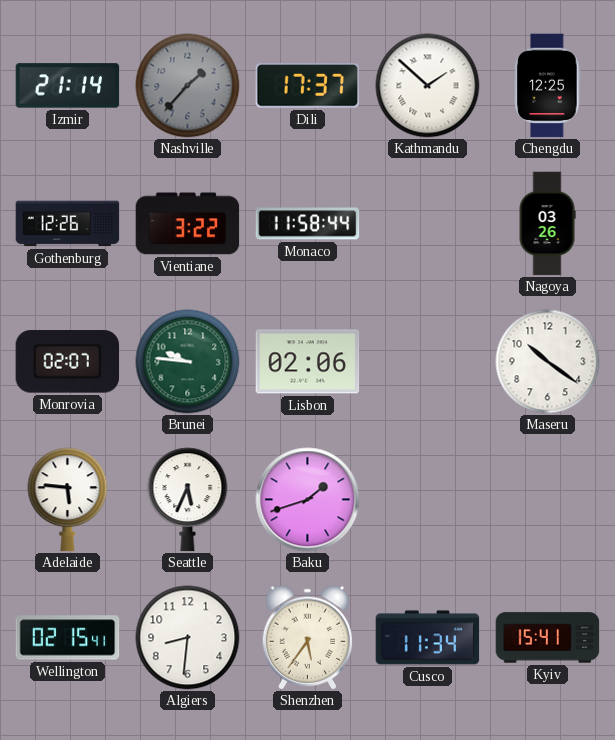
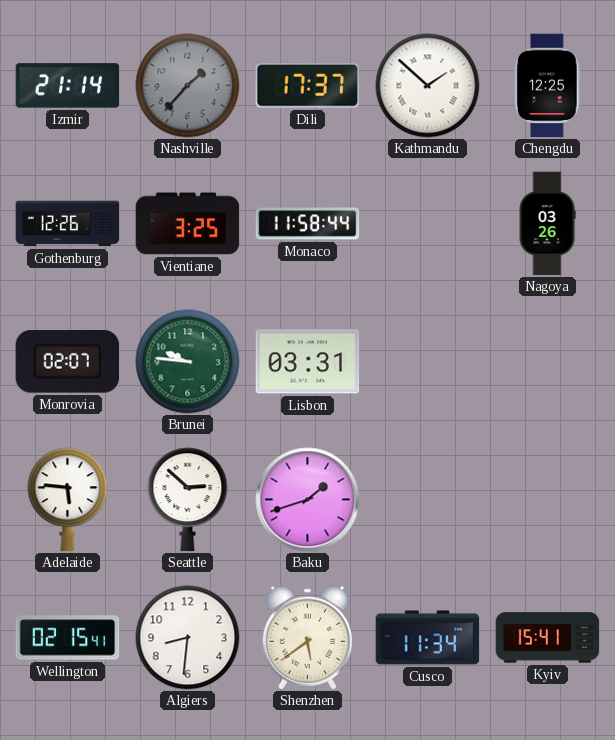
Vientiane: 3:22 -> 3:25 (188, 224)
Lisbon: 02:06 -> 03:31 (308, 362)
Maseru: 10:21 -> none (548, 362)
Seattle: 5:34 -> 2:52 (188, 500)
Shenzhen: 5:36 -> 5:39 (307, 638)
